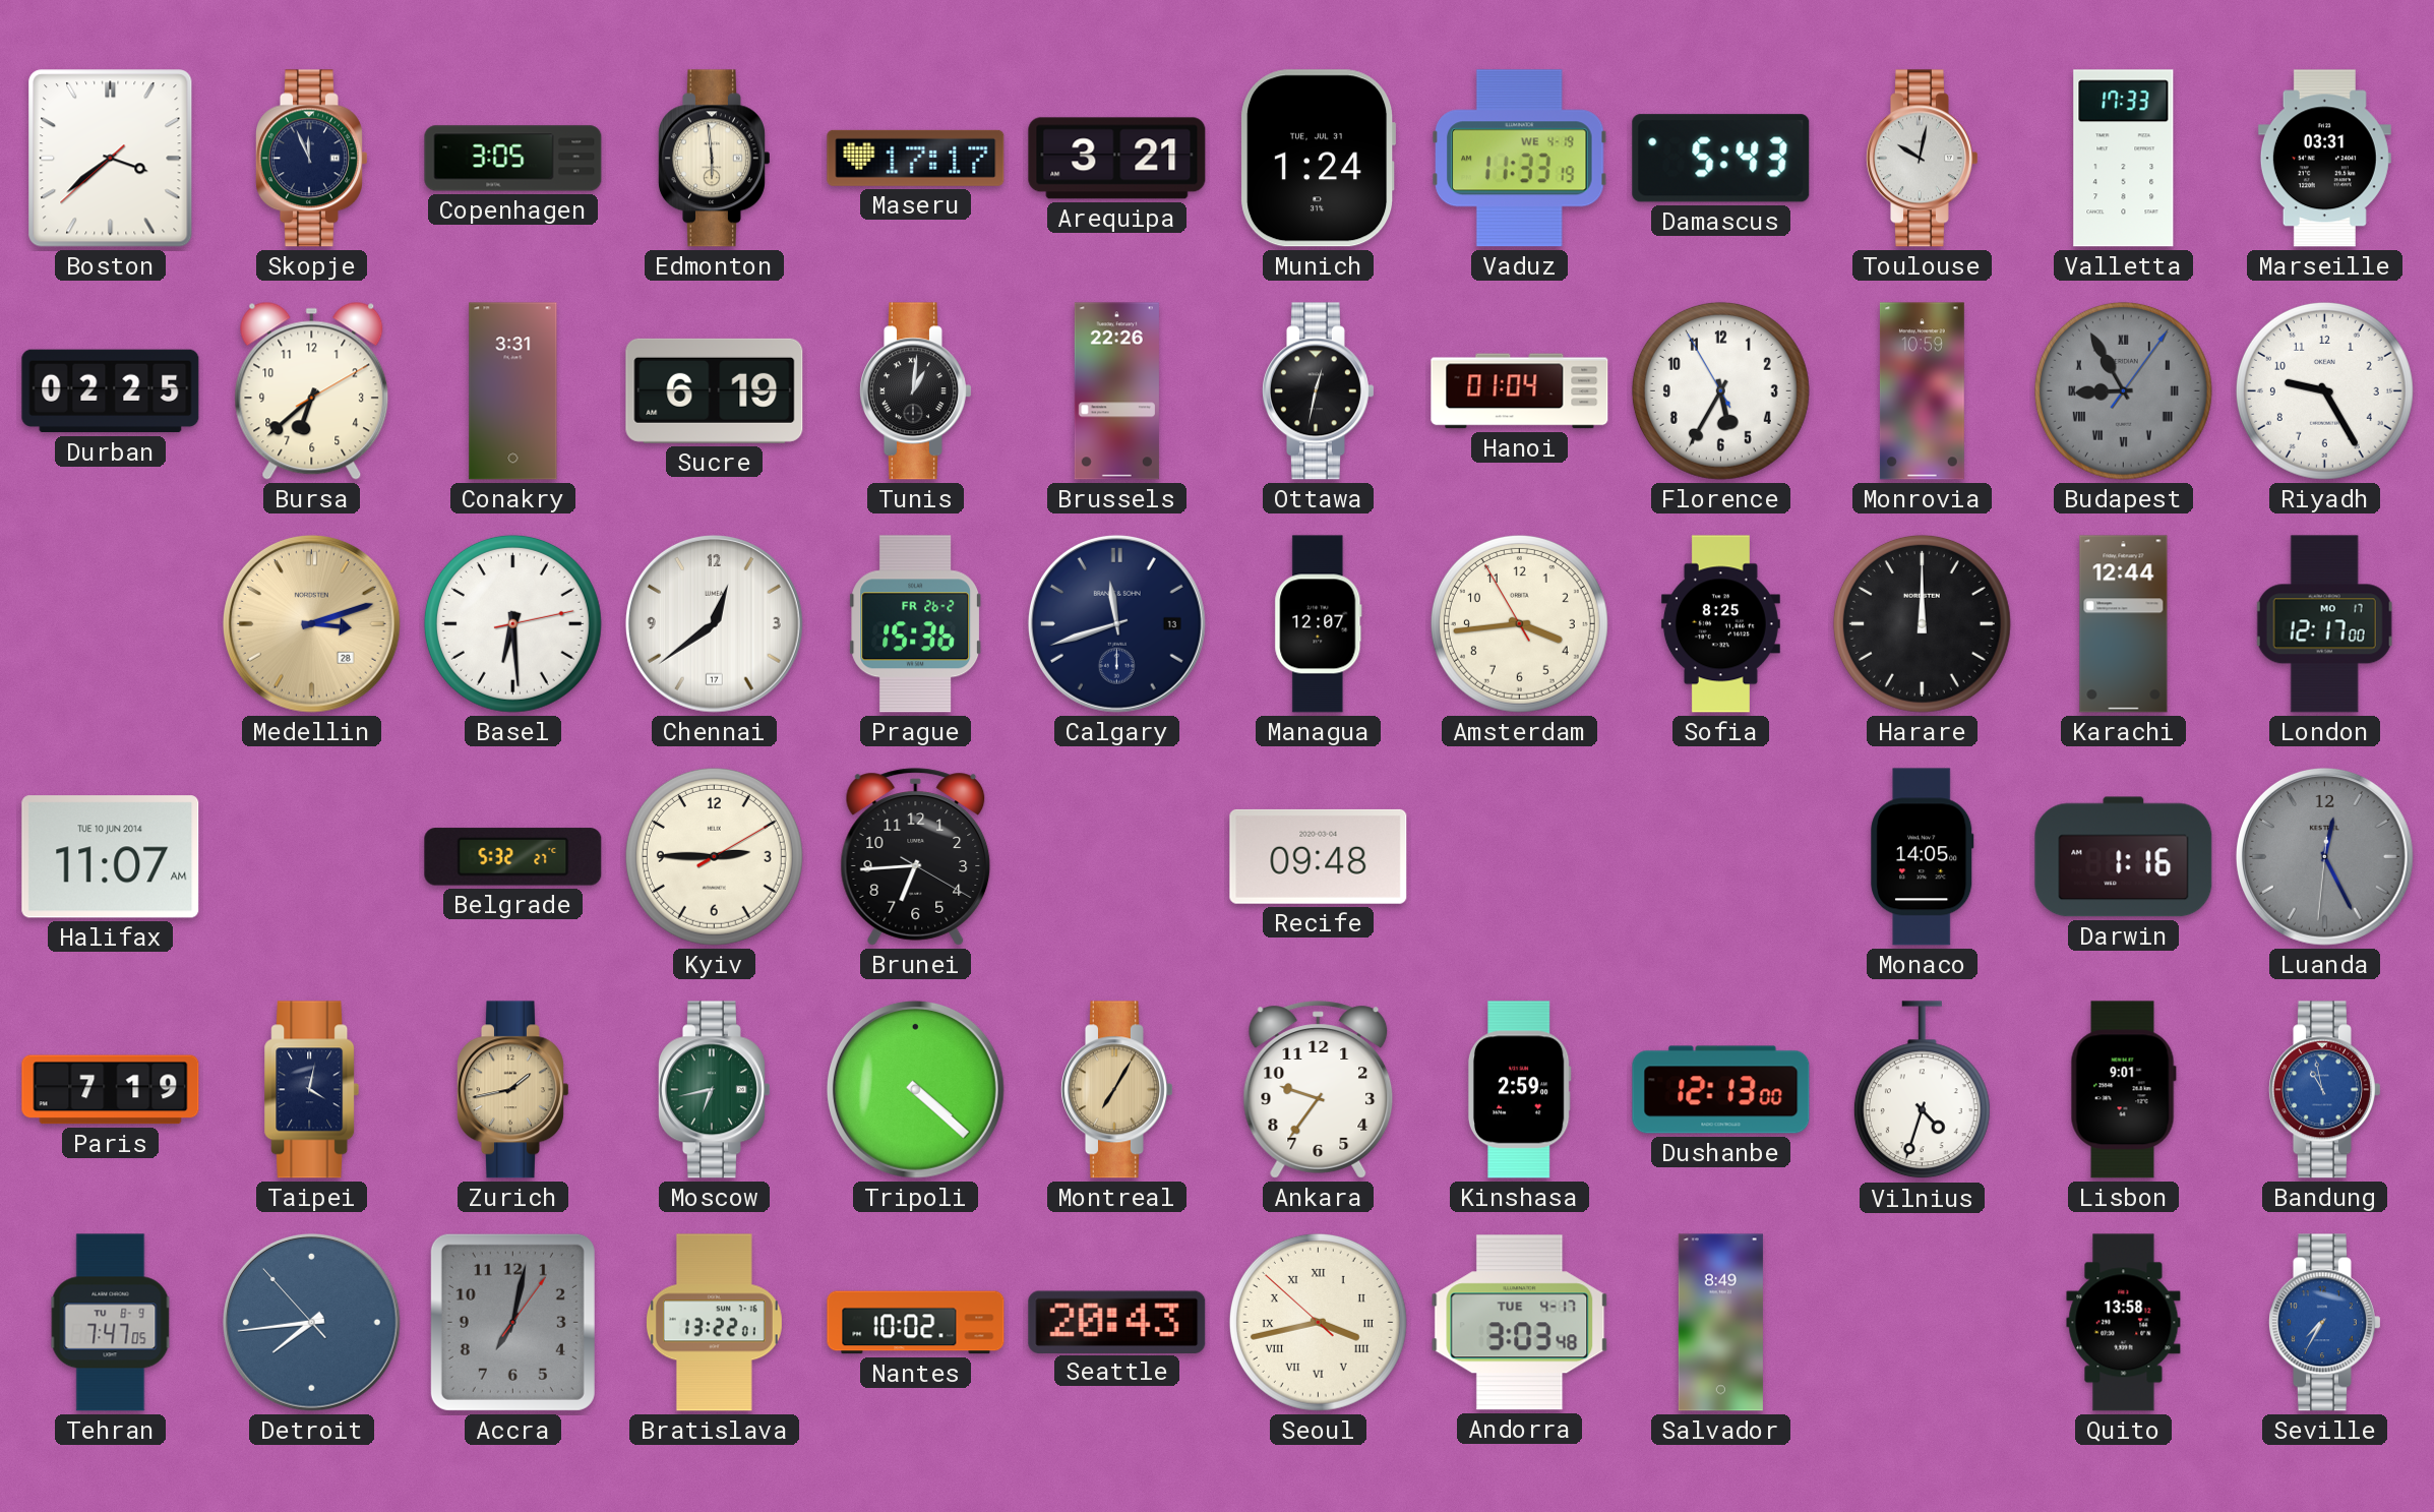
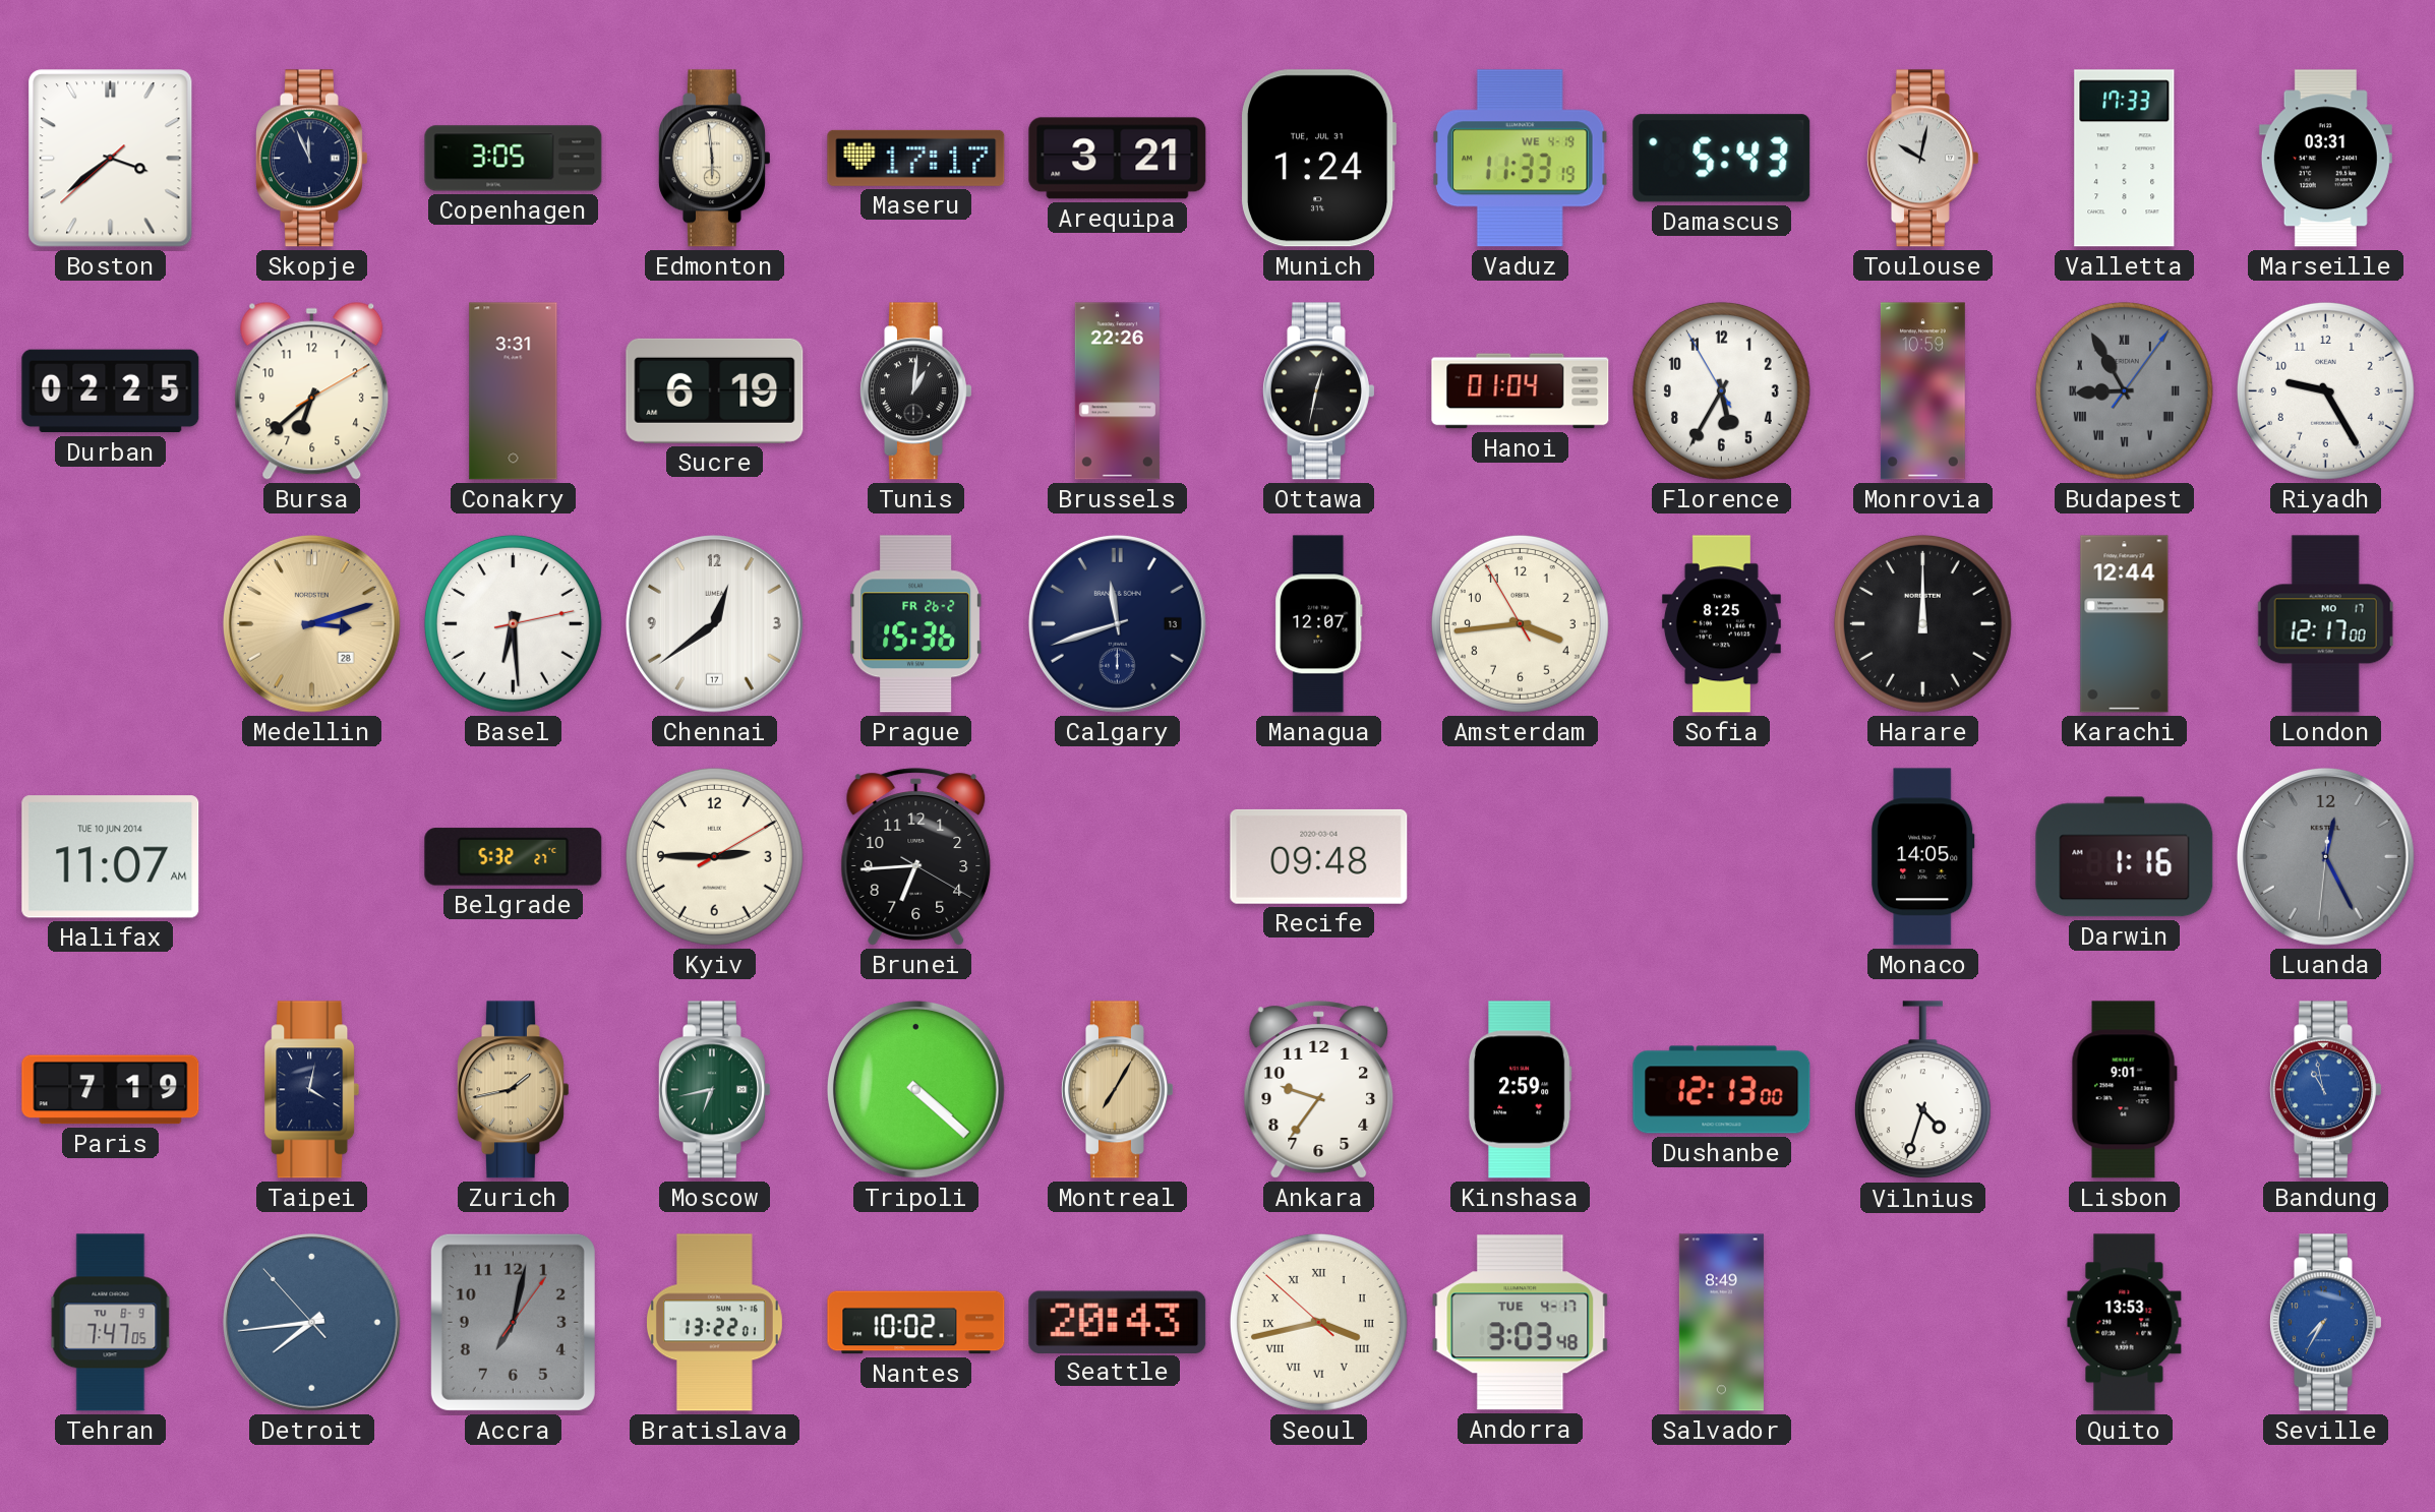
Quito: 13:58 -> 13:53 (2125, 1323)
